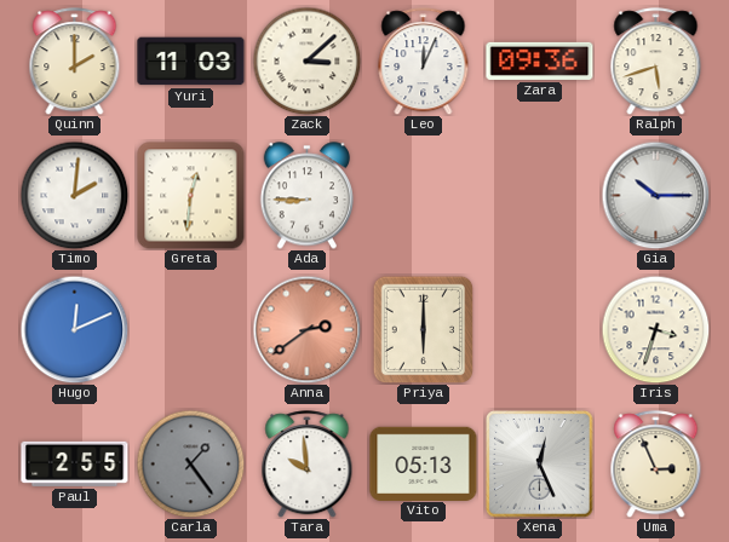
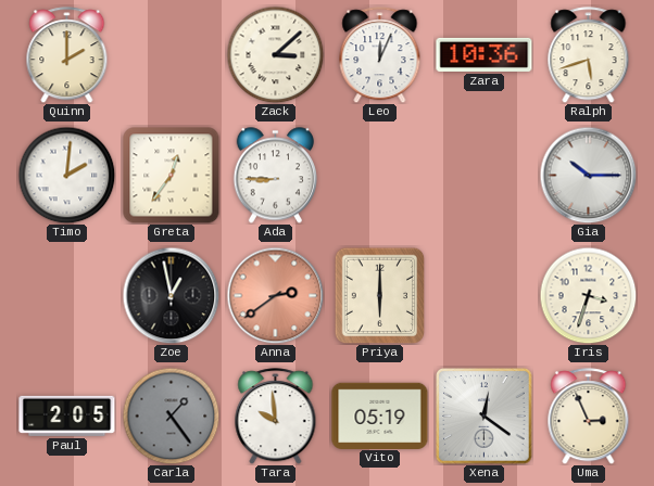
Yuri: 11:03 -> none (191, 62)
Zara: 09:36 -> 10:36 (485, 54)
Greta: 12:31 -> 12:36 (172, 176)
Hugo: 12:11 -> none (74, 329)
Zoe: none -> 12:58 (171, 295)
Paul: 2:55 -> 2:05 (67, 415)
Vito: 05:13 -> 05:19 (380, 415)
Xena: 12:26 -> 12:21 (485, 417)
